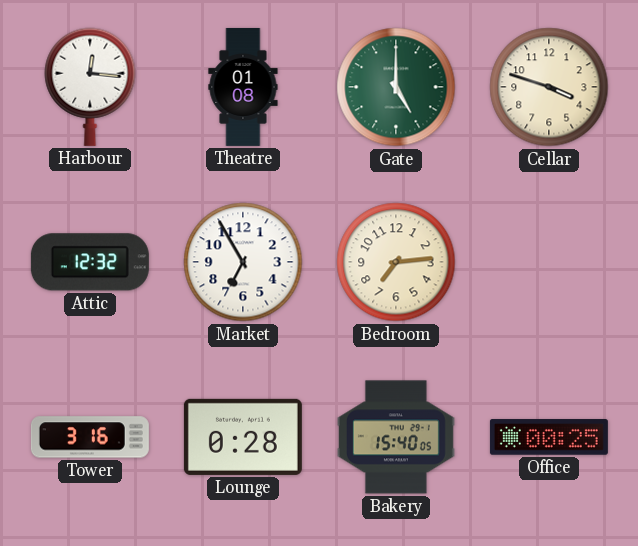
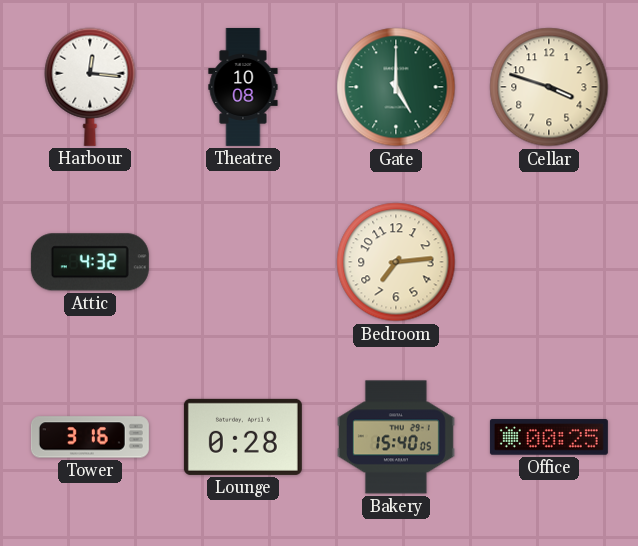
Theatre: 01:08 -> 10:08 (243, 87)
Attic: 12:32 -> 4:32 (90, 262)
Market: 6:55 -> none (243, 262)
